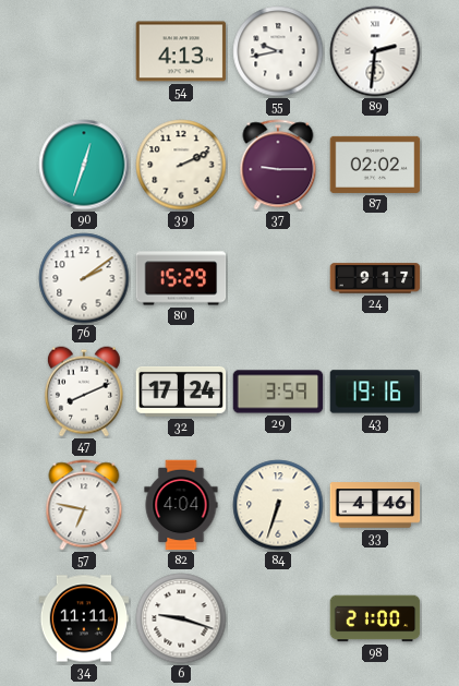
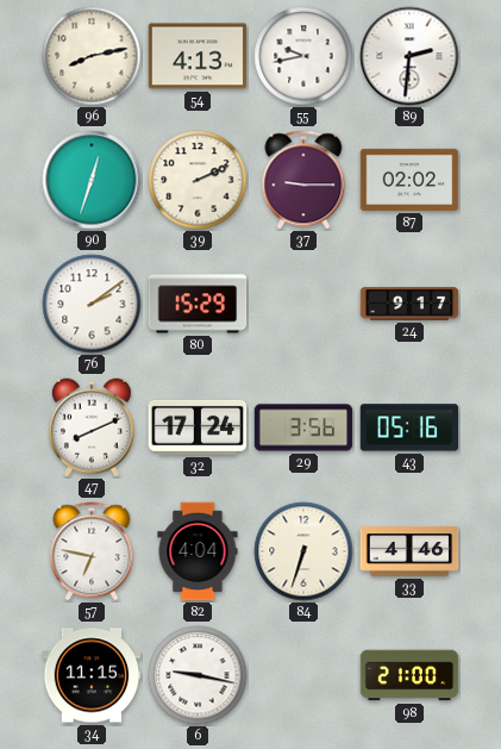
96: none -> 8:13 (92, 56)
29: 3:59 -> 3:56 (303, 427)
43: 19:16 -> 05:16 (409, 427)
34: 11:11 -> 11:15 (92, 675)
6: 9:18 -> 9:17 (198, 675)
